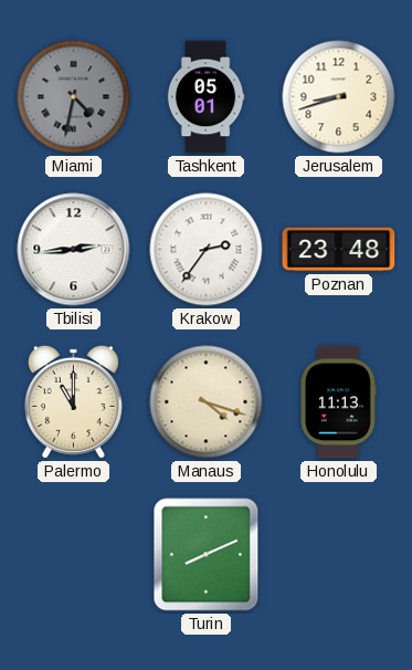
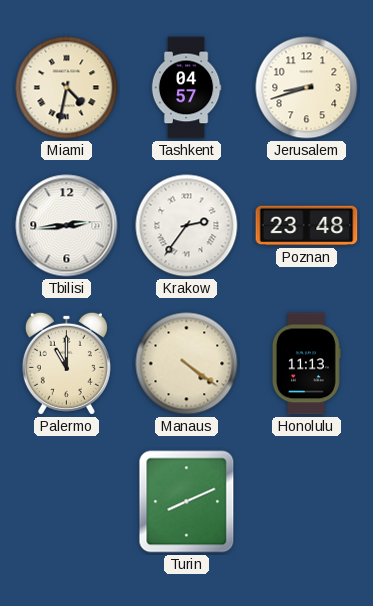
Miami dial: grey -> cream (67, 88)
Tashkent: 05:01 -> 04:57 (186, 88)
Manaus: 4:18 -> 4:21 (187, 364)
